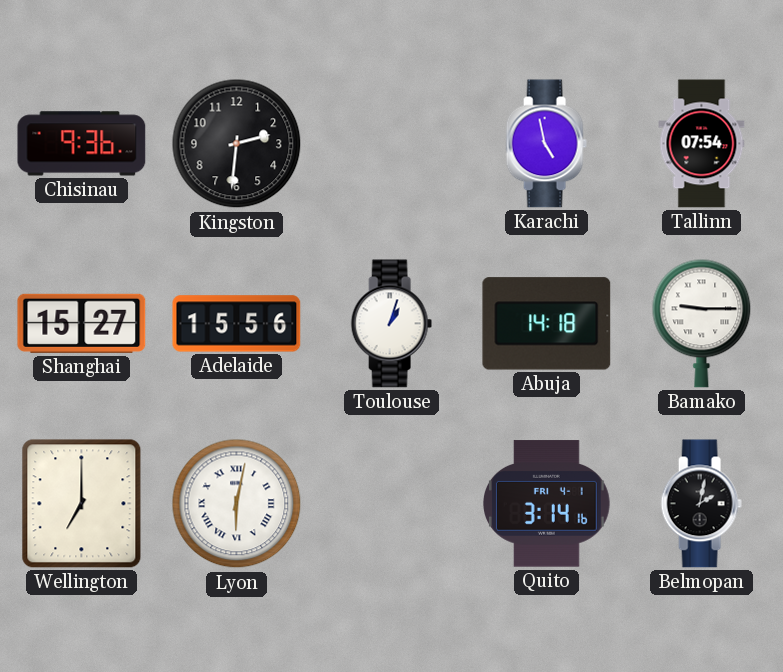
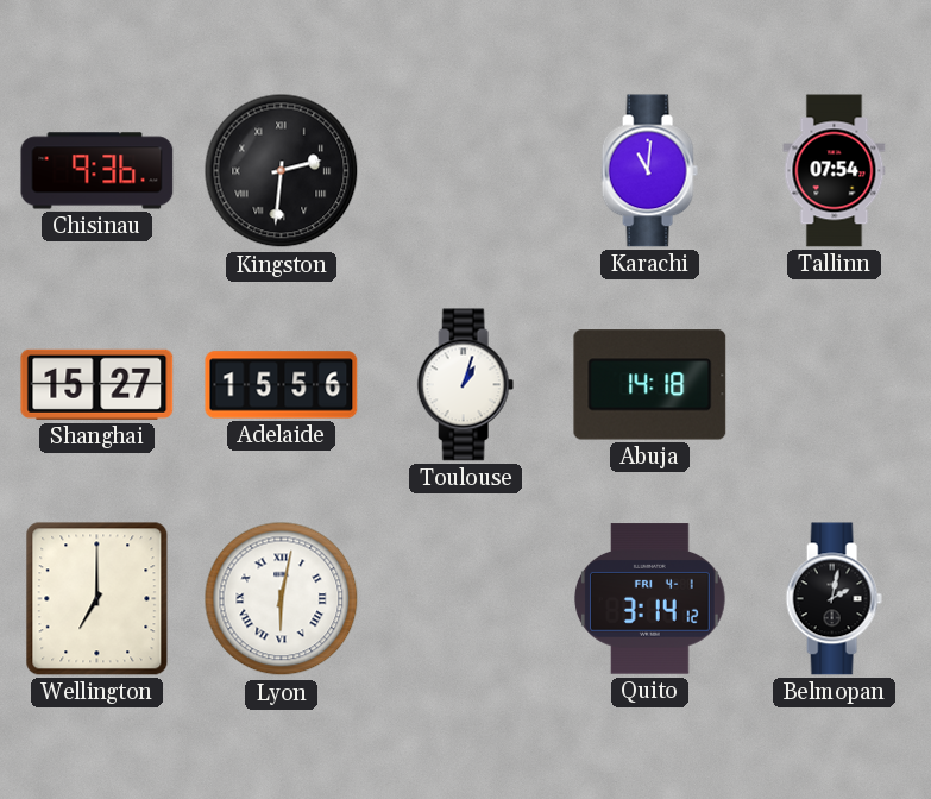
Kingston numerals: Arabic -> Roman (282, 171)
Karachi: 4:58 -> 11:01 (649, 171)
Bamako: 9:15 -> none (702, 323)
Quito: 3:14:16 -> 3:14:12 (650, 599)
